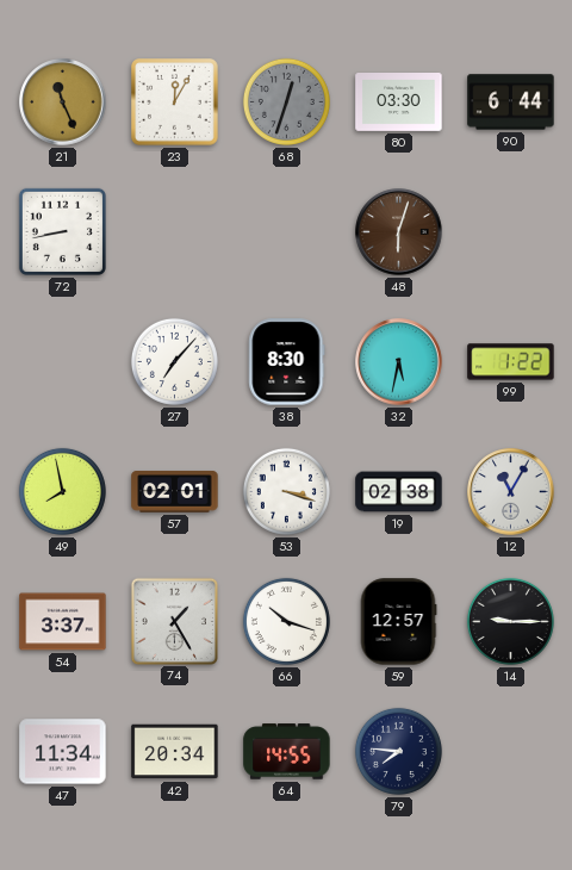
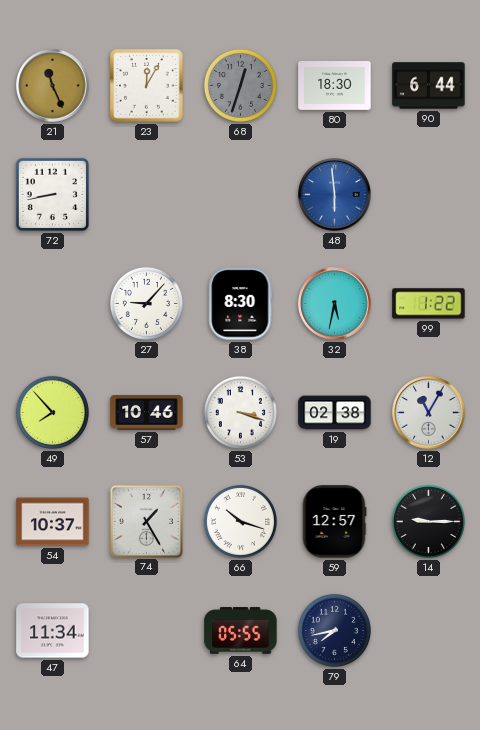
80: 03:30 -> 18:30 (335, 86)
48: 6:03 -> 5:59 (335, 195)
48 dial: brown -> blue (335, 195)
27: 7:07 -> 9:07 (146, 303)
49: 7:58 -> 7:53 (52, 412)
57: 02:01 -> 10:46 (147, 413)
54: 3:37 -> 10:37 (53, 522)
42: 20:34 -> none (175, 752)
64: 14:55 -> 05:55 (241, 631)
79: 7:46 -> 7:43 (334, 630)
